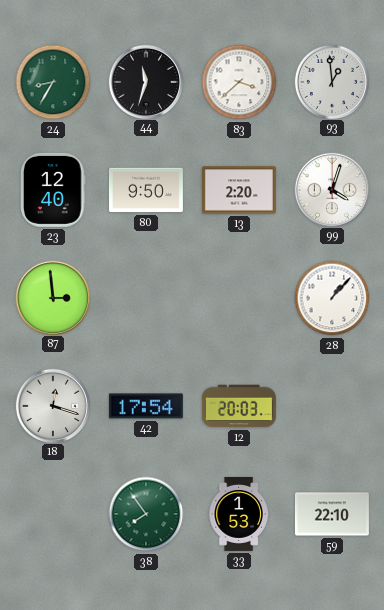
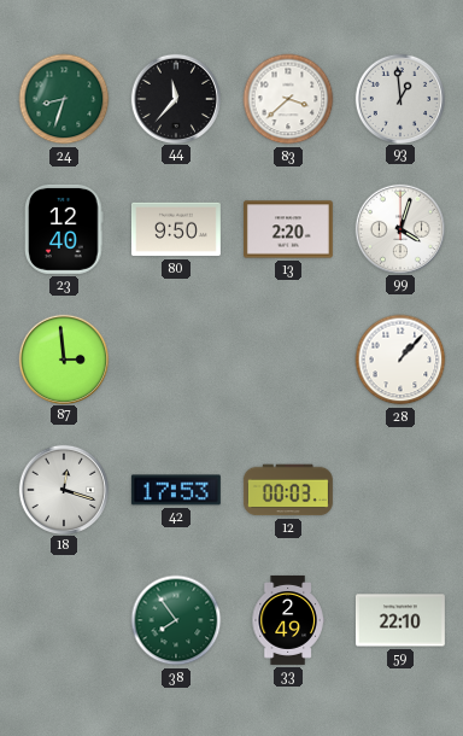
24: 8:35 -> 8:33 (64, 99)
44: 11:33 -> 11:37 (175, 98)
42: 17:54 -> 17:53 (176, 490)
12: 20:03 -> 00:03 (288, 490)
33: 1:53 -> 2:49 (288, 620)
